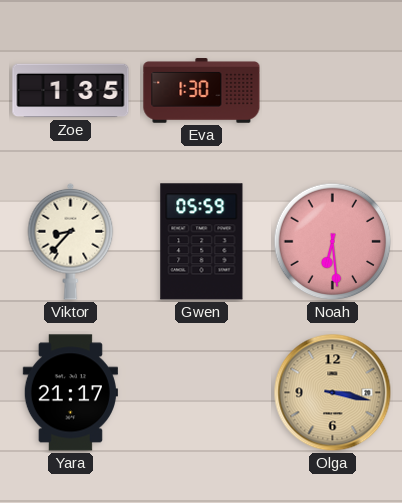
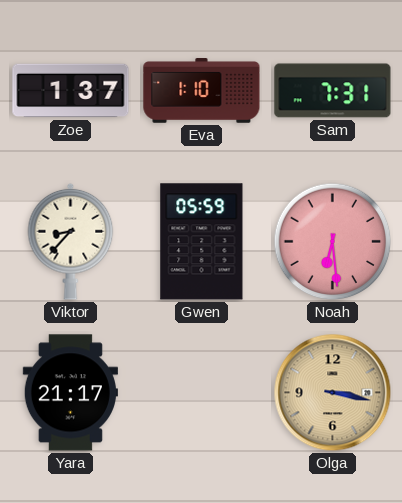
Zoe: 1:35 -> 1:37 (71, 91)
Eva: 1:30 -> 1:10 (202, 91)
Sam: none -> 7:31 (333, 91)
